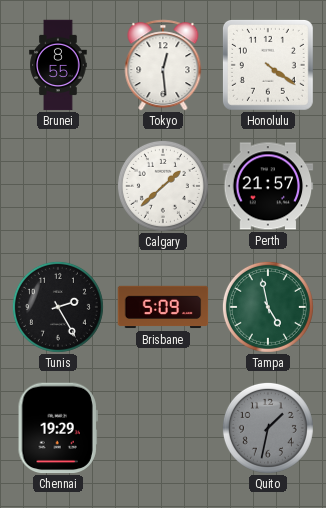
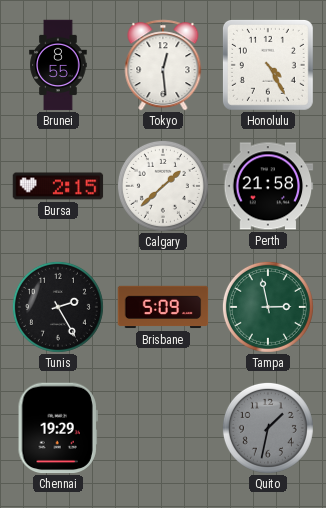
Honolulu: 4:21 -> 4:25 (268, 65)
Bursa: none -> 2:15 (58, 186)
Perth: 21:57 -> 21:58 (268, 186)
Tampa: 4:58 -> 2:58 (268, 307)
